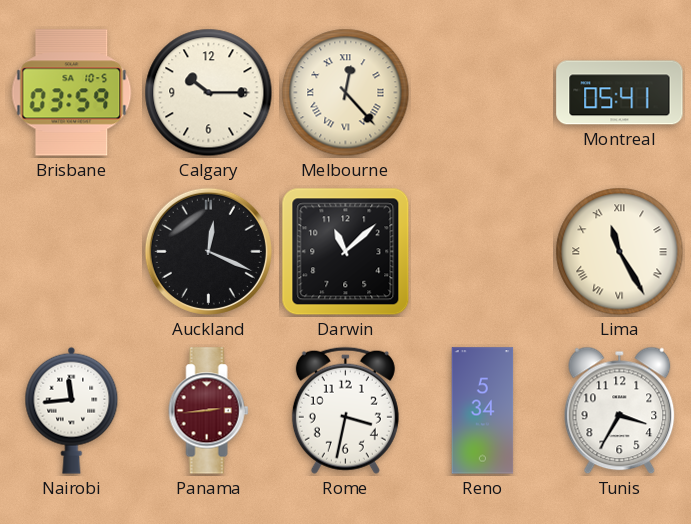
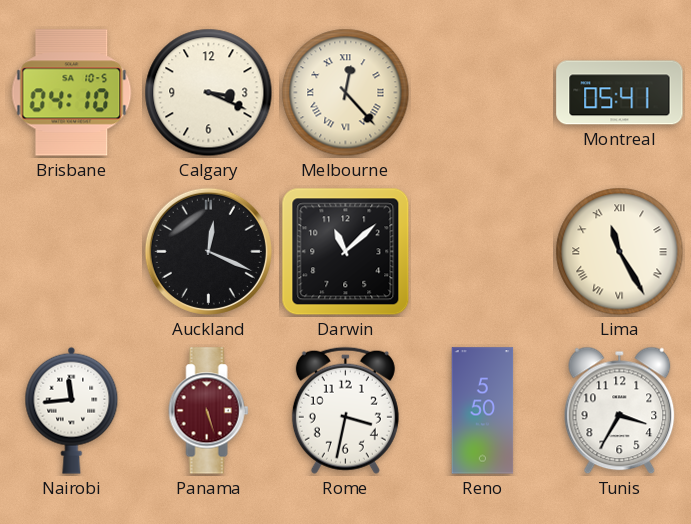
Brisbane: 03:59 -> 04:10 (72, 93)
Calgary: 10:15 -> 3:19 (209, 93)
Panama: 2:44 -> 5:27 (209, 411)
Reno: 5:34 -> 5:50 (483, 411)
